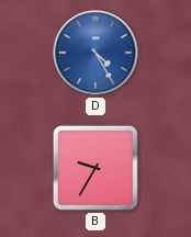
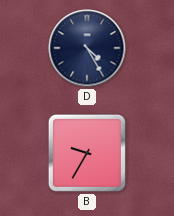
D dial: blue -> navy (87, 48)
